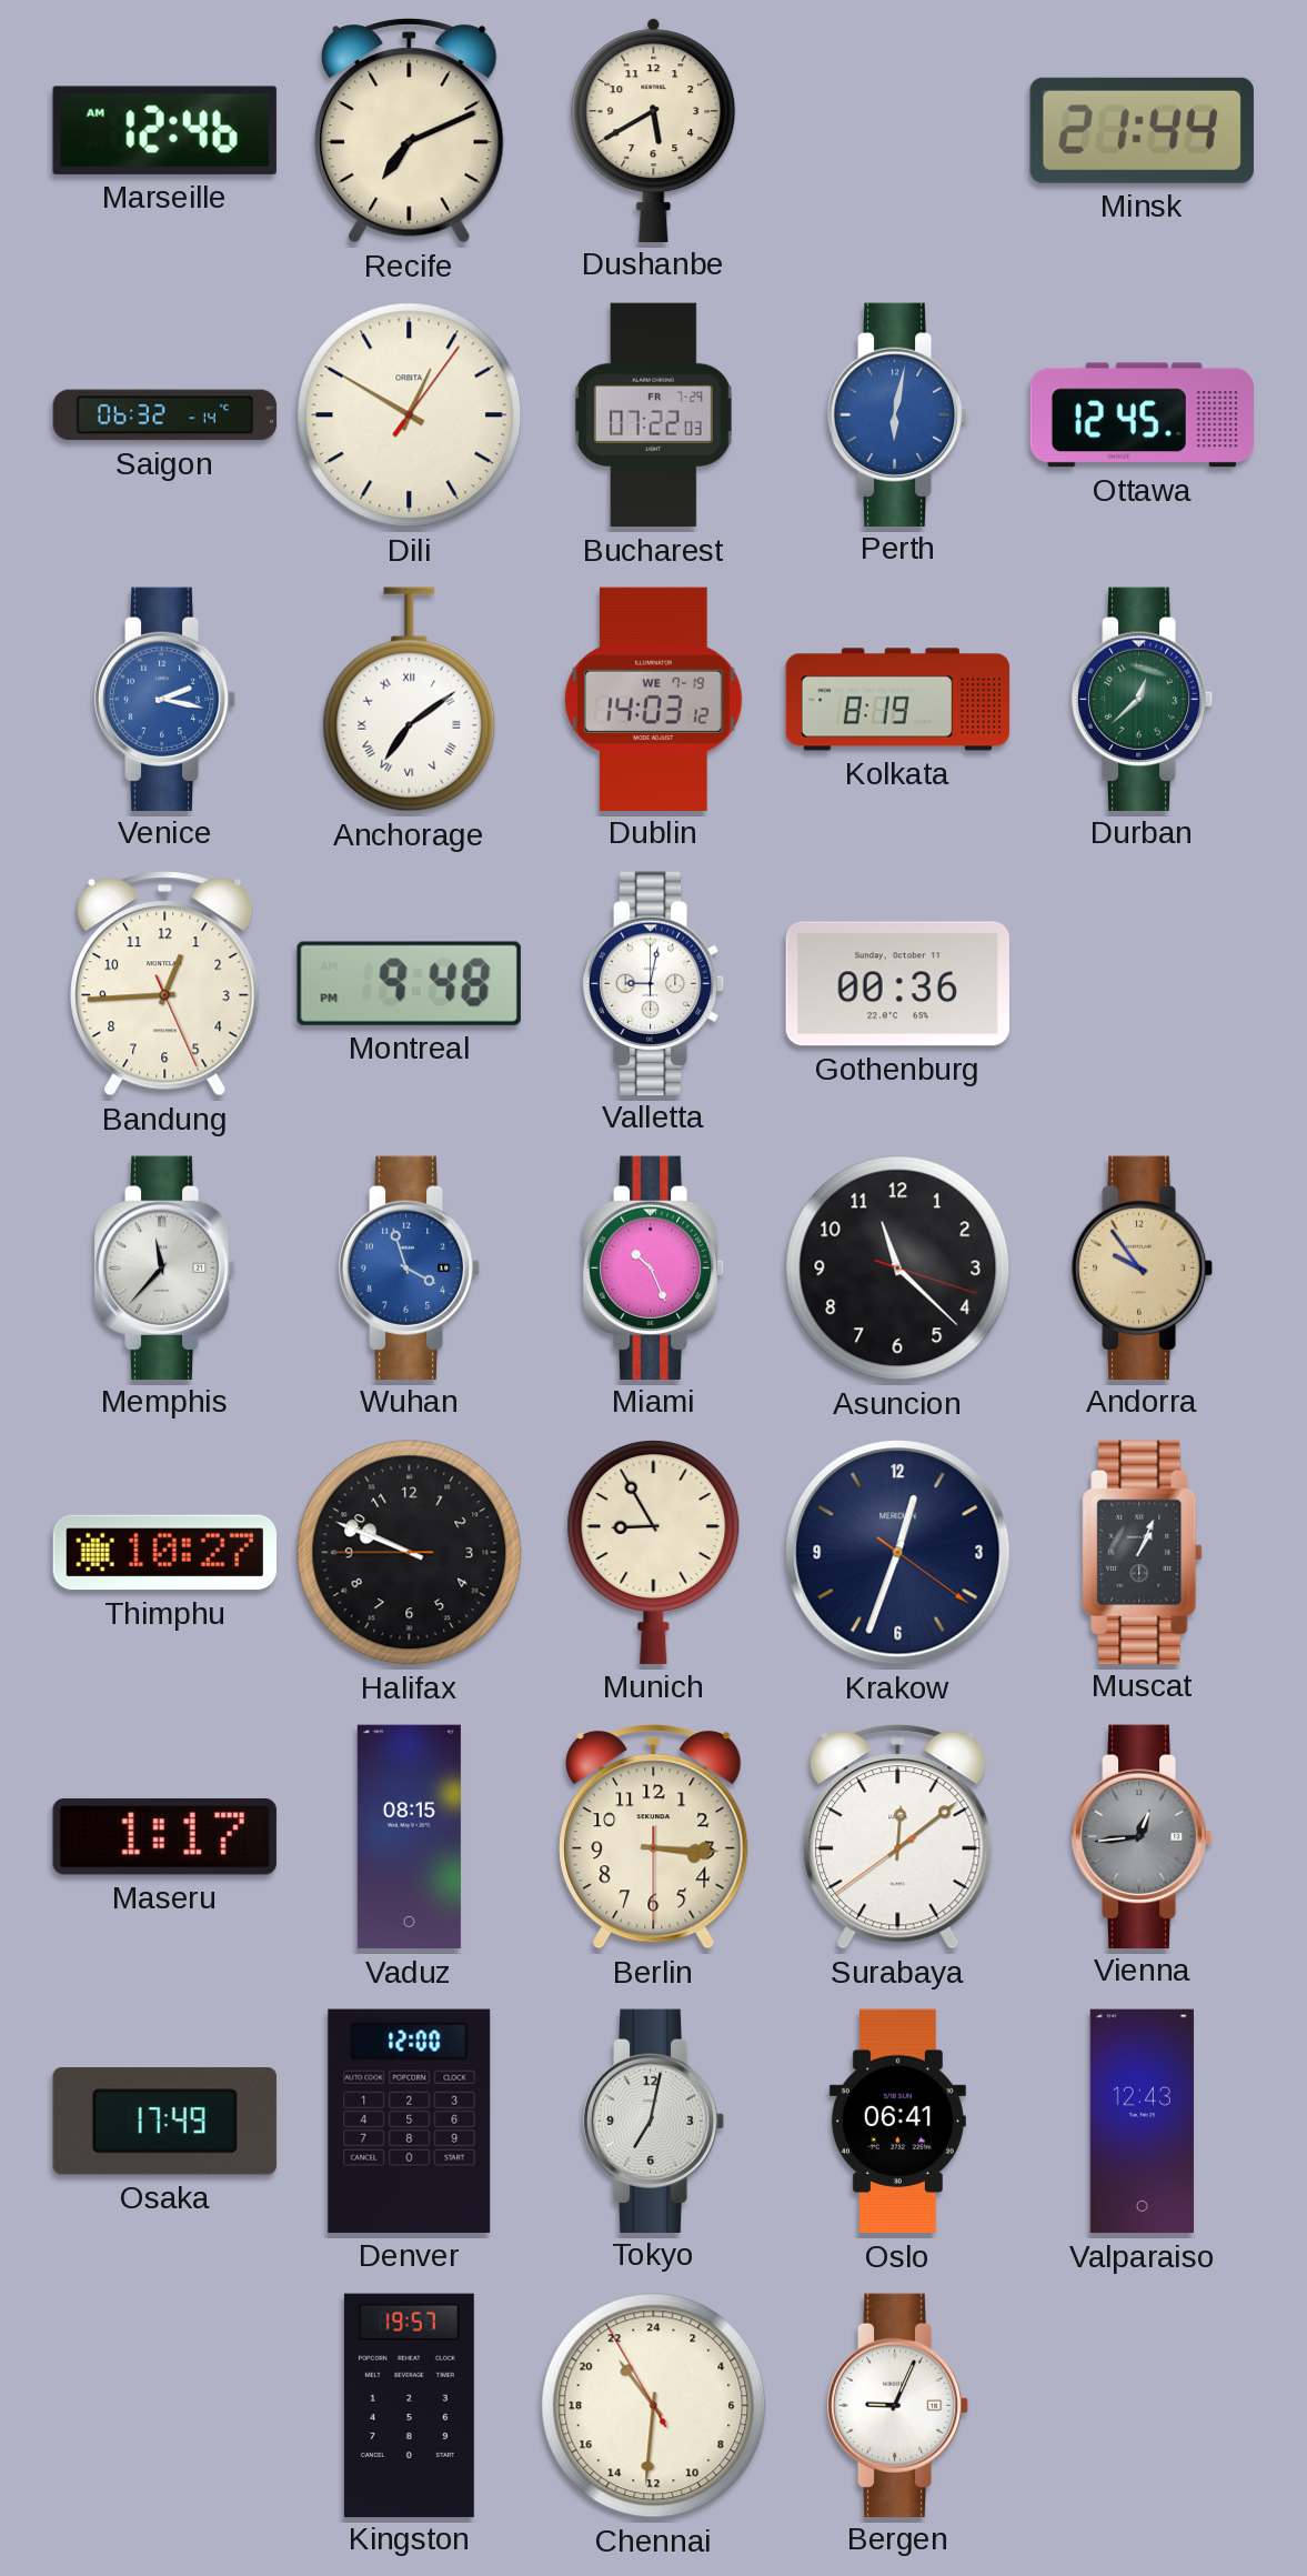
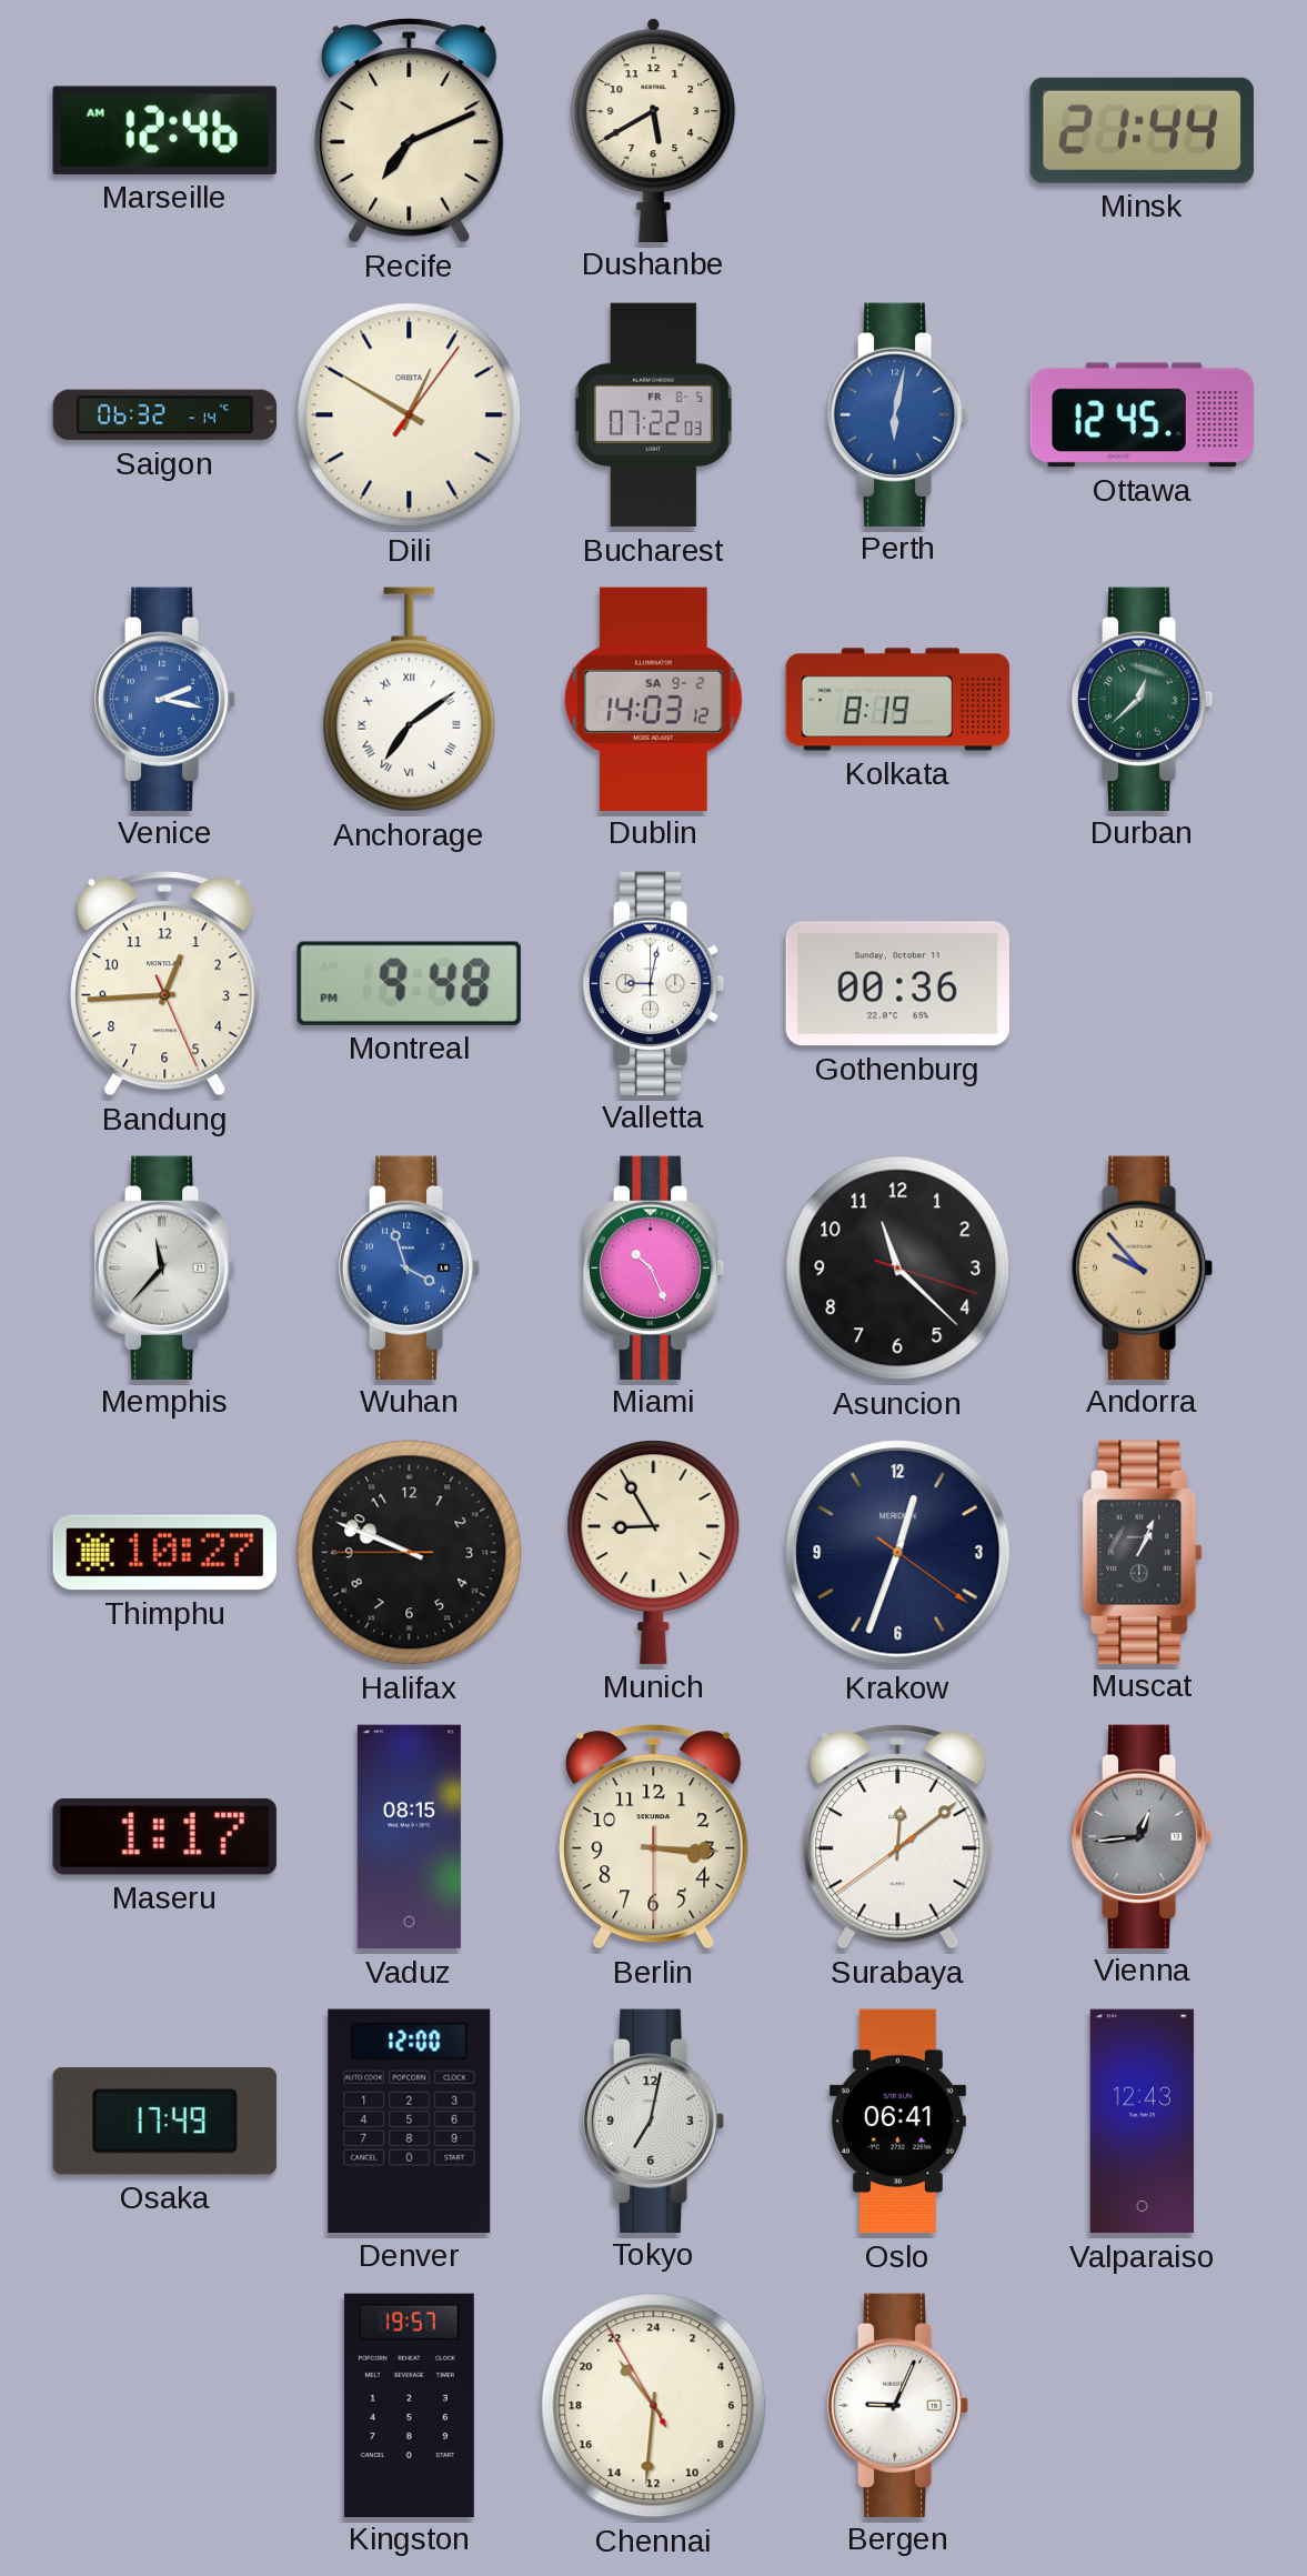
Bucharest date: FR 7-29 -> FR 8-5 (653, 415)
Dublin date: WE 7-19 -> SA 9-2 (654, 699)
Andorra: 9:54 -> 9:53 (1143, 1267)
